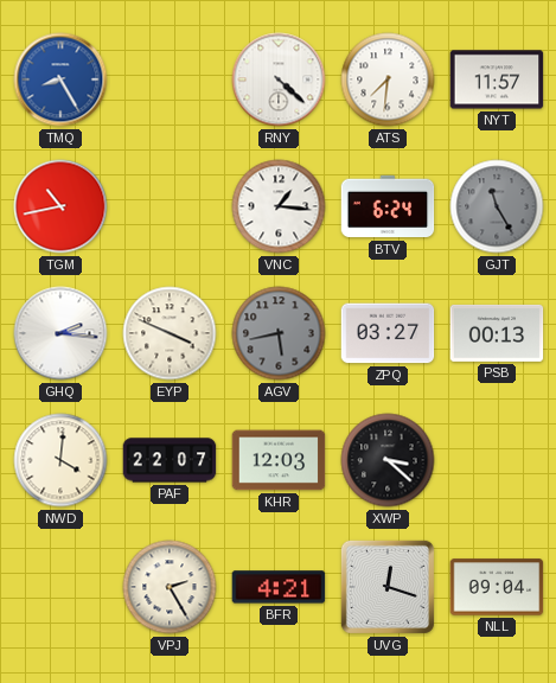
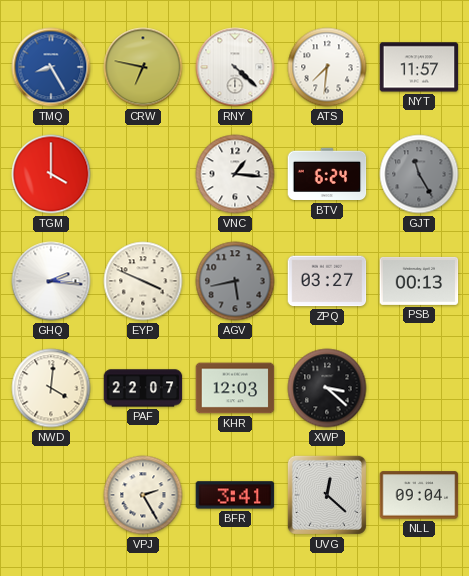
CRW: none -> 6:47 (143, 67)
TGM: 10:43 -> 4:00 (51, 174)
BFR: 4:21 -> 3:41 (235, 495)
UVG: 12:18 -> 12:22 (327, 495)
